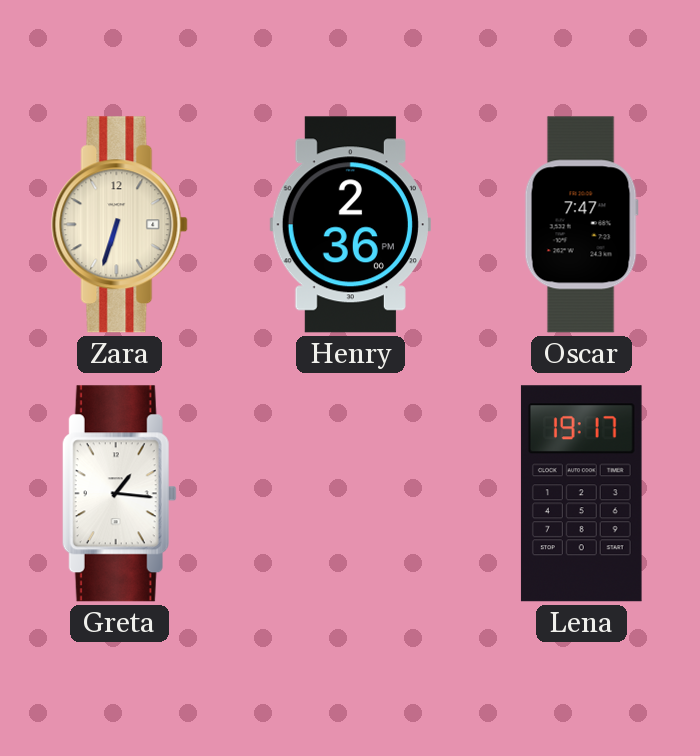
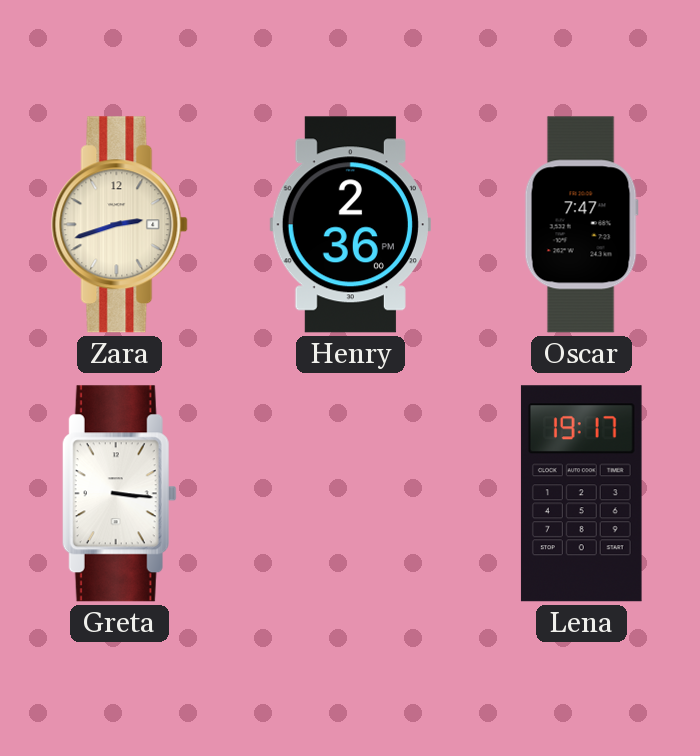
Zara: 6:33 -> 2:42 (120, 225)
Greta: 1:16 -> 3:16 (119, 494)
